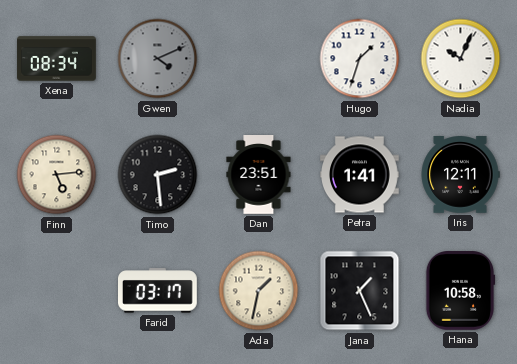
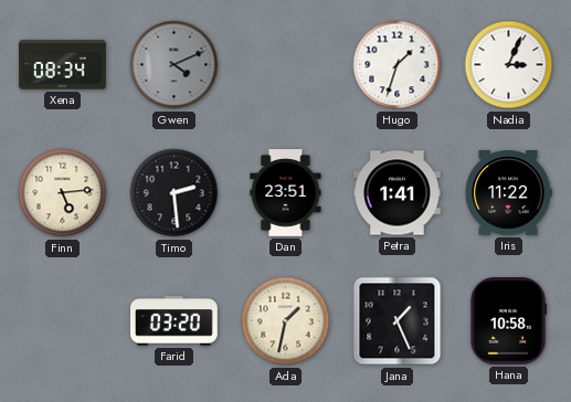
Nadia: 10:04 -> 3:04 (509, 65)
Iris: 12:11 -> 11:22 (508, 193)
Farid: 03:17 -> 03:20 (175, 321)
